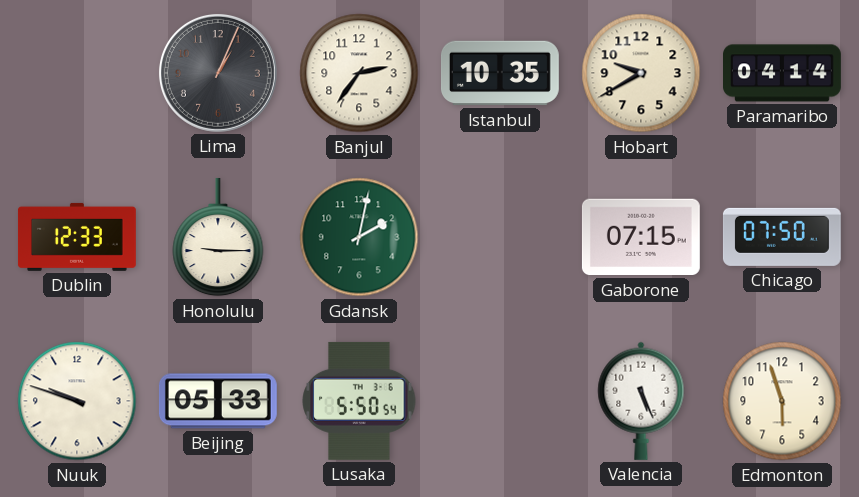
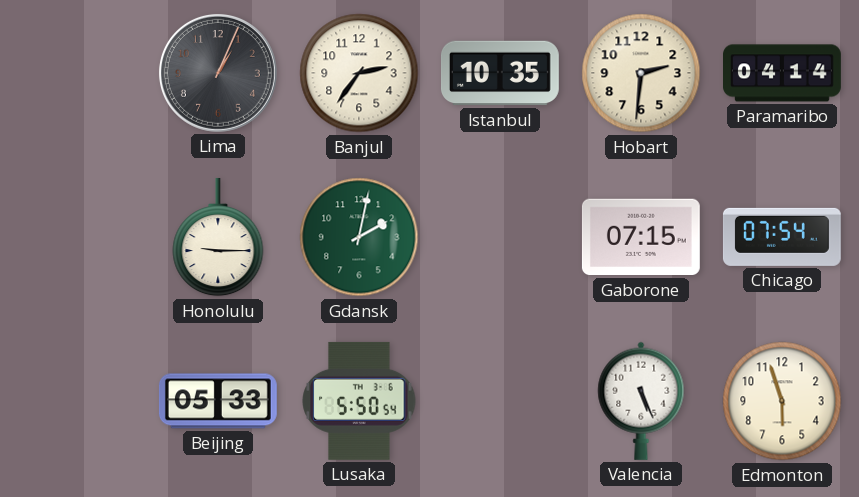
Hobart: 9:40 -> 2:31 (641, 73)
Dublin: 12:33 -> none (77, 237)
Chicago: 07:50 -> 07:54 (782, 237)
Nuuk: 9:48 -> none (77, 401)
